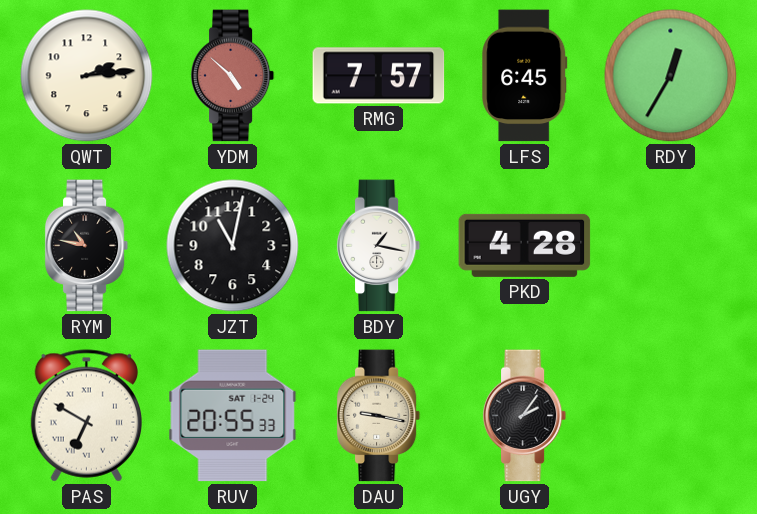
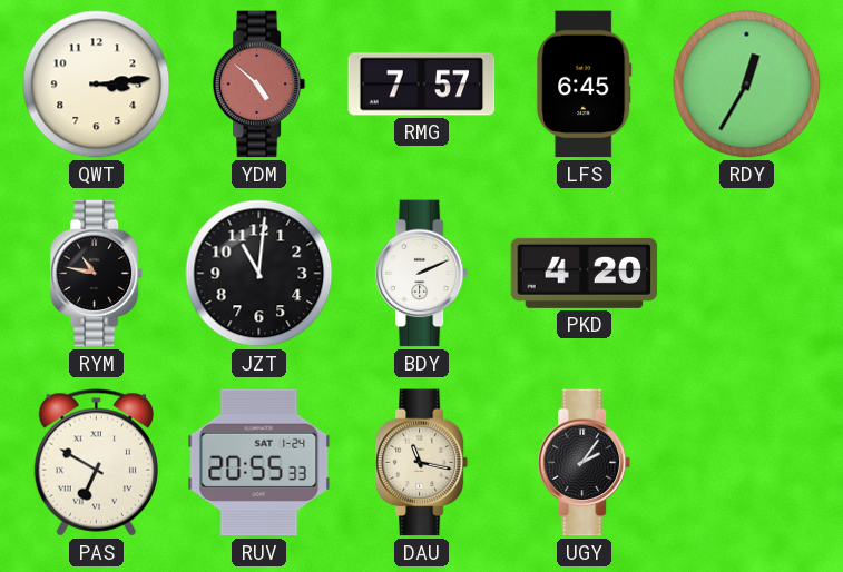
QWT: 2:14 -> 3:14 (97, 85)
JZT: 11:02 -> 11:01 (259, 274)
BDY: 1:17 -> 2:11 (422, 274)
PKD: 4:28 -> 4:20 (585, 273)
DAU: 9:17 -> 11:17 (422, 463)
